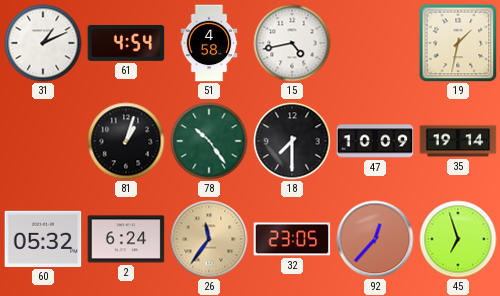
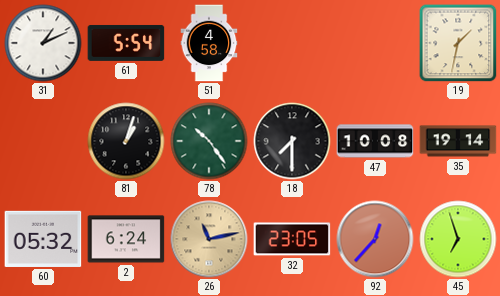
61: 4:54 -> 5:54 (126, 43)
15: 4:43 -> none (292, 43)
47: 10:09 -> 10:08 (375, 141)
26: 11:36 -> 11:13 (209, 239)
